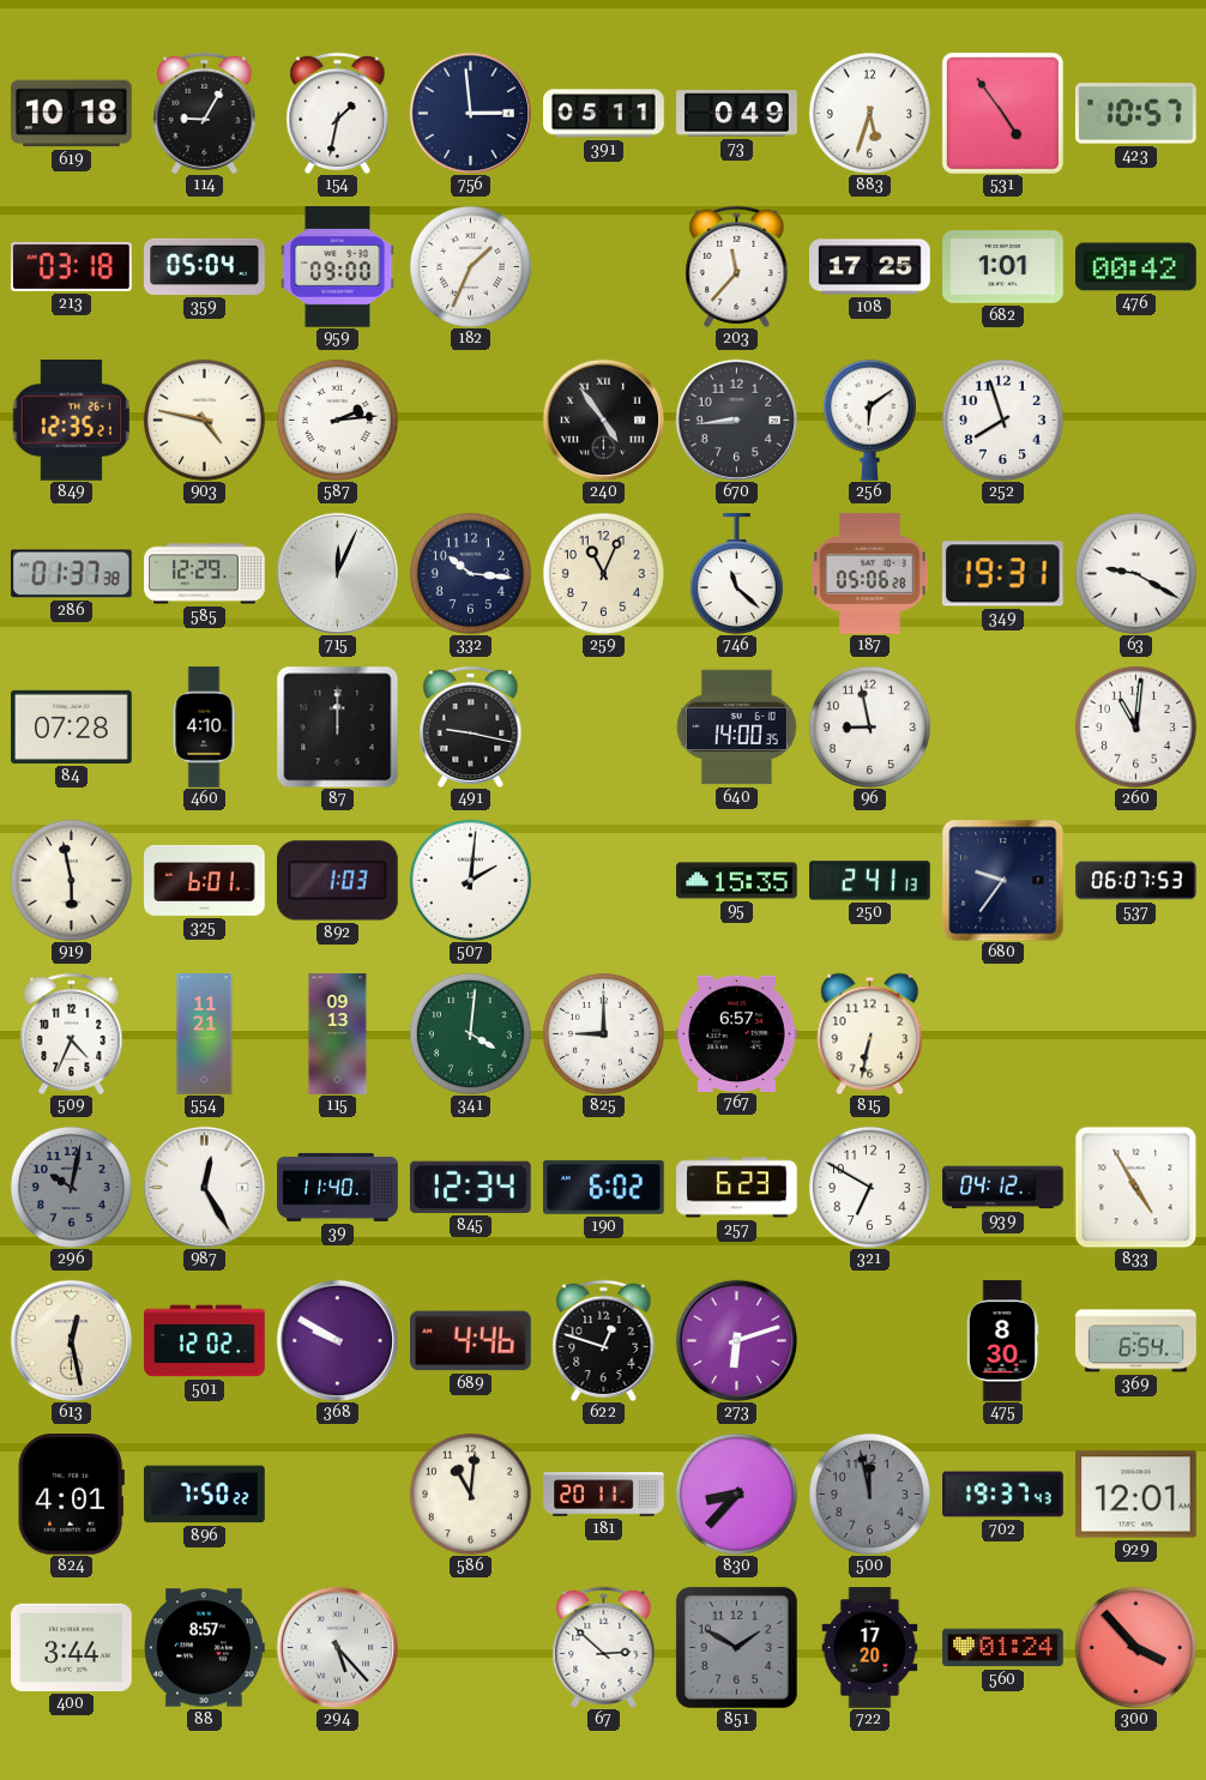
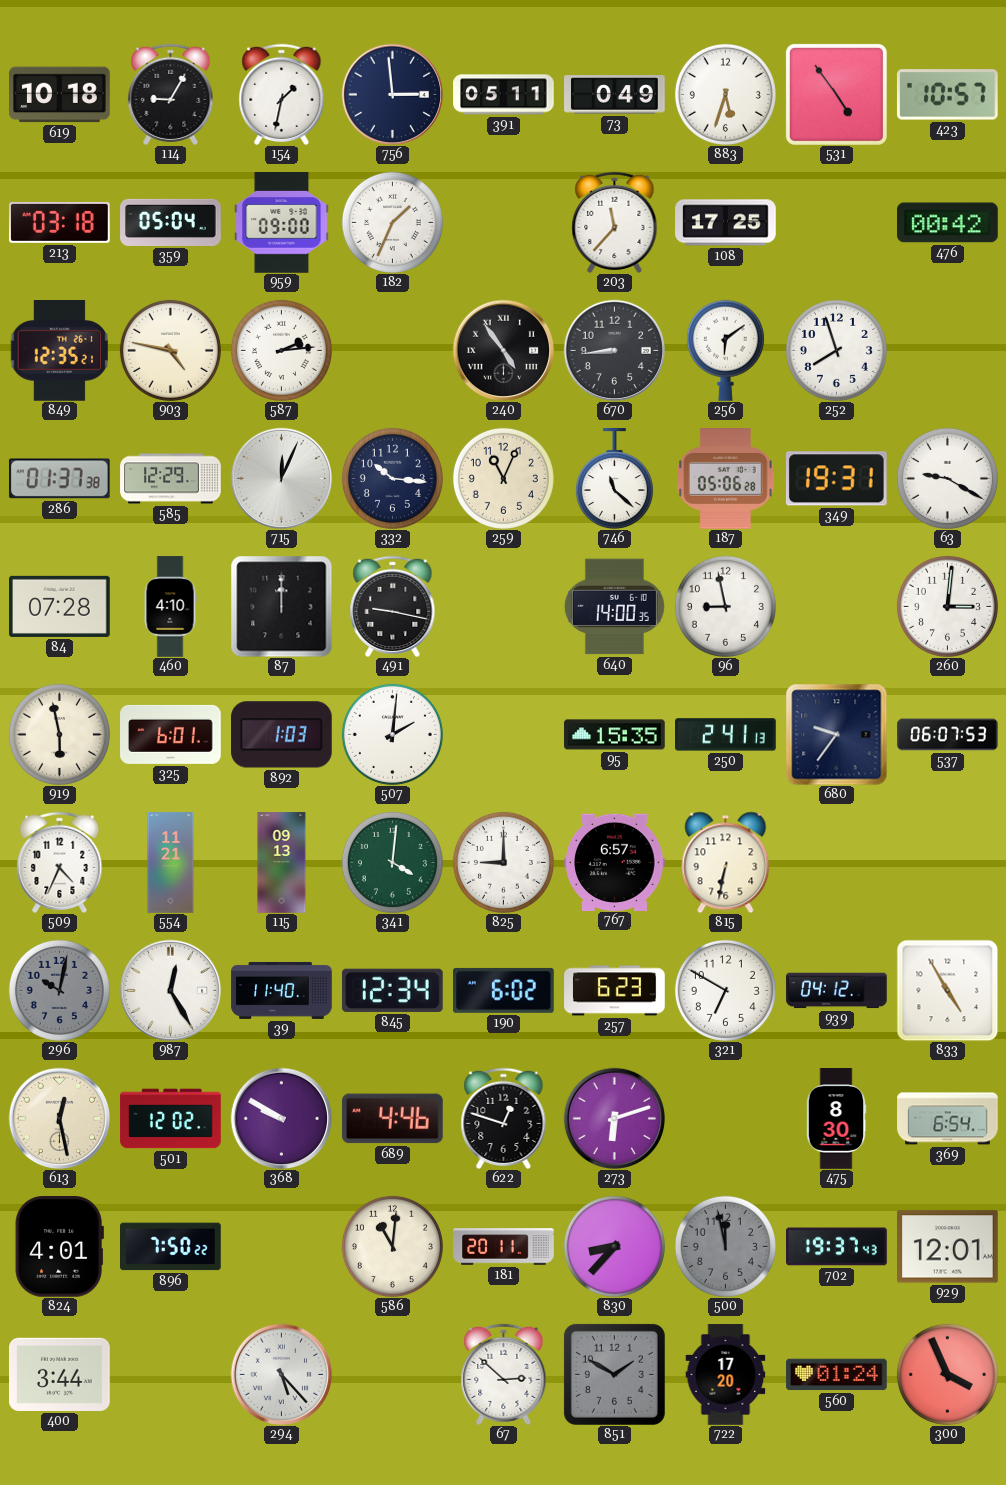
682: 1:01 -> none (1003, 267)
260: 11:01 -> 3:01 (947, 606)
88: 8:57 -> none (205, 1648)
300: 3:53 -> 3:56 (947, 1374)
